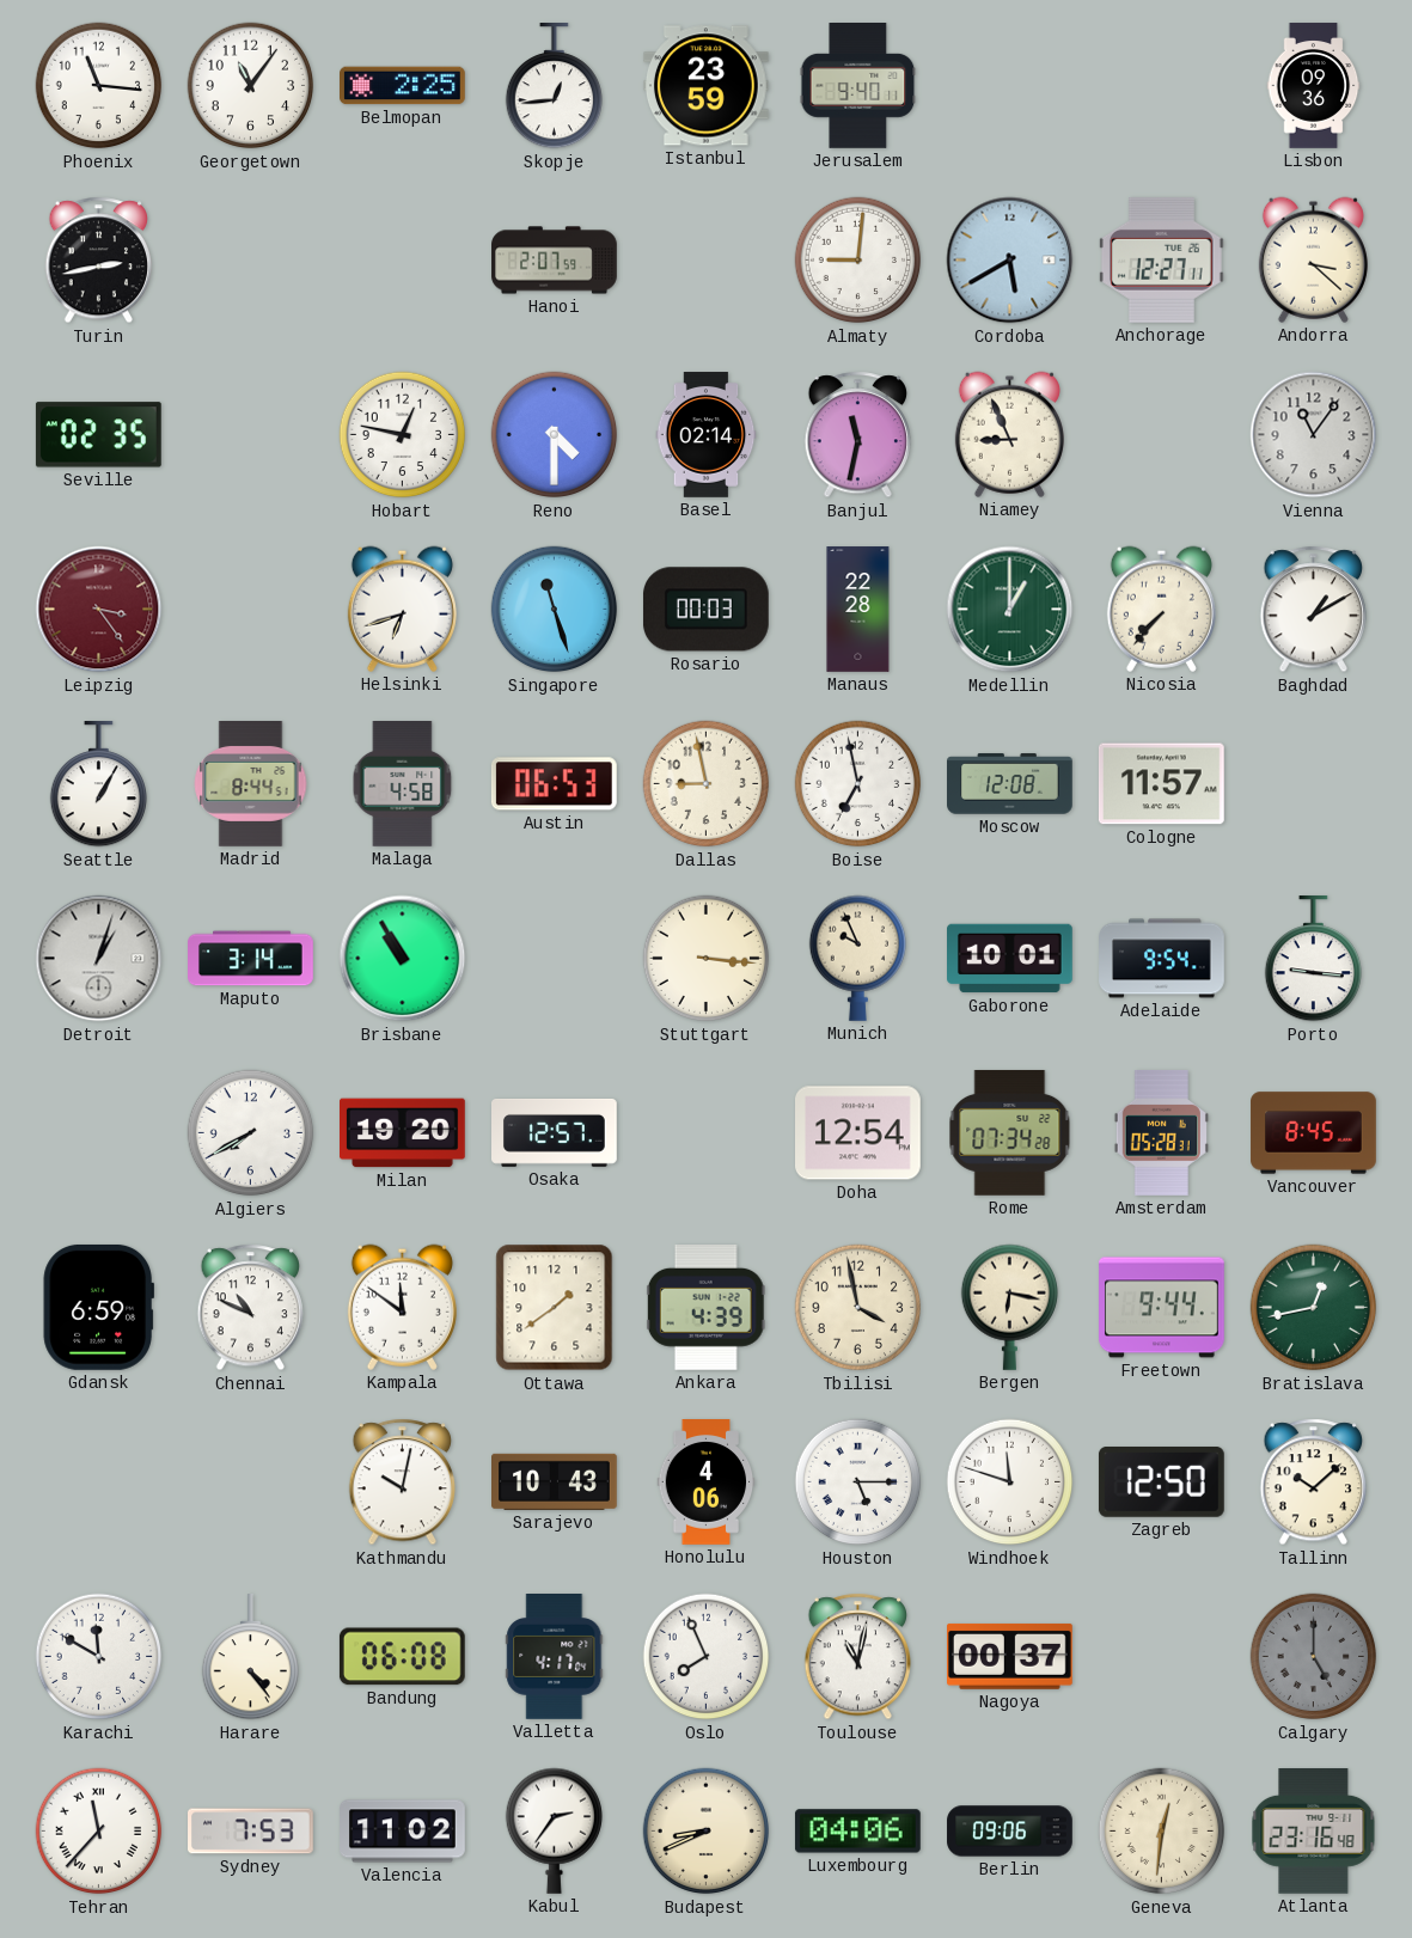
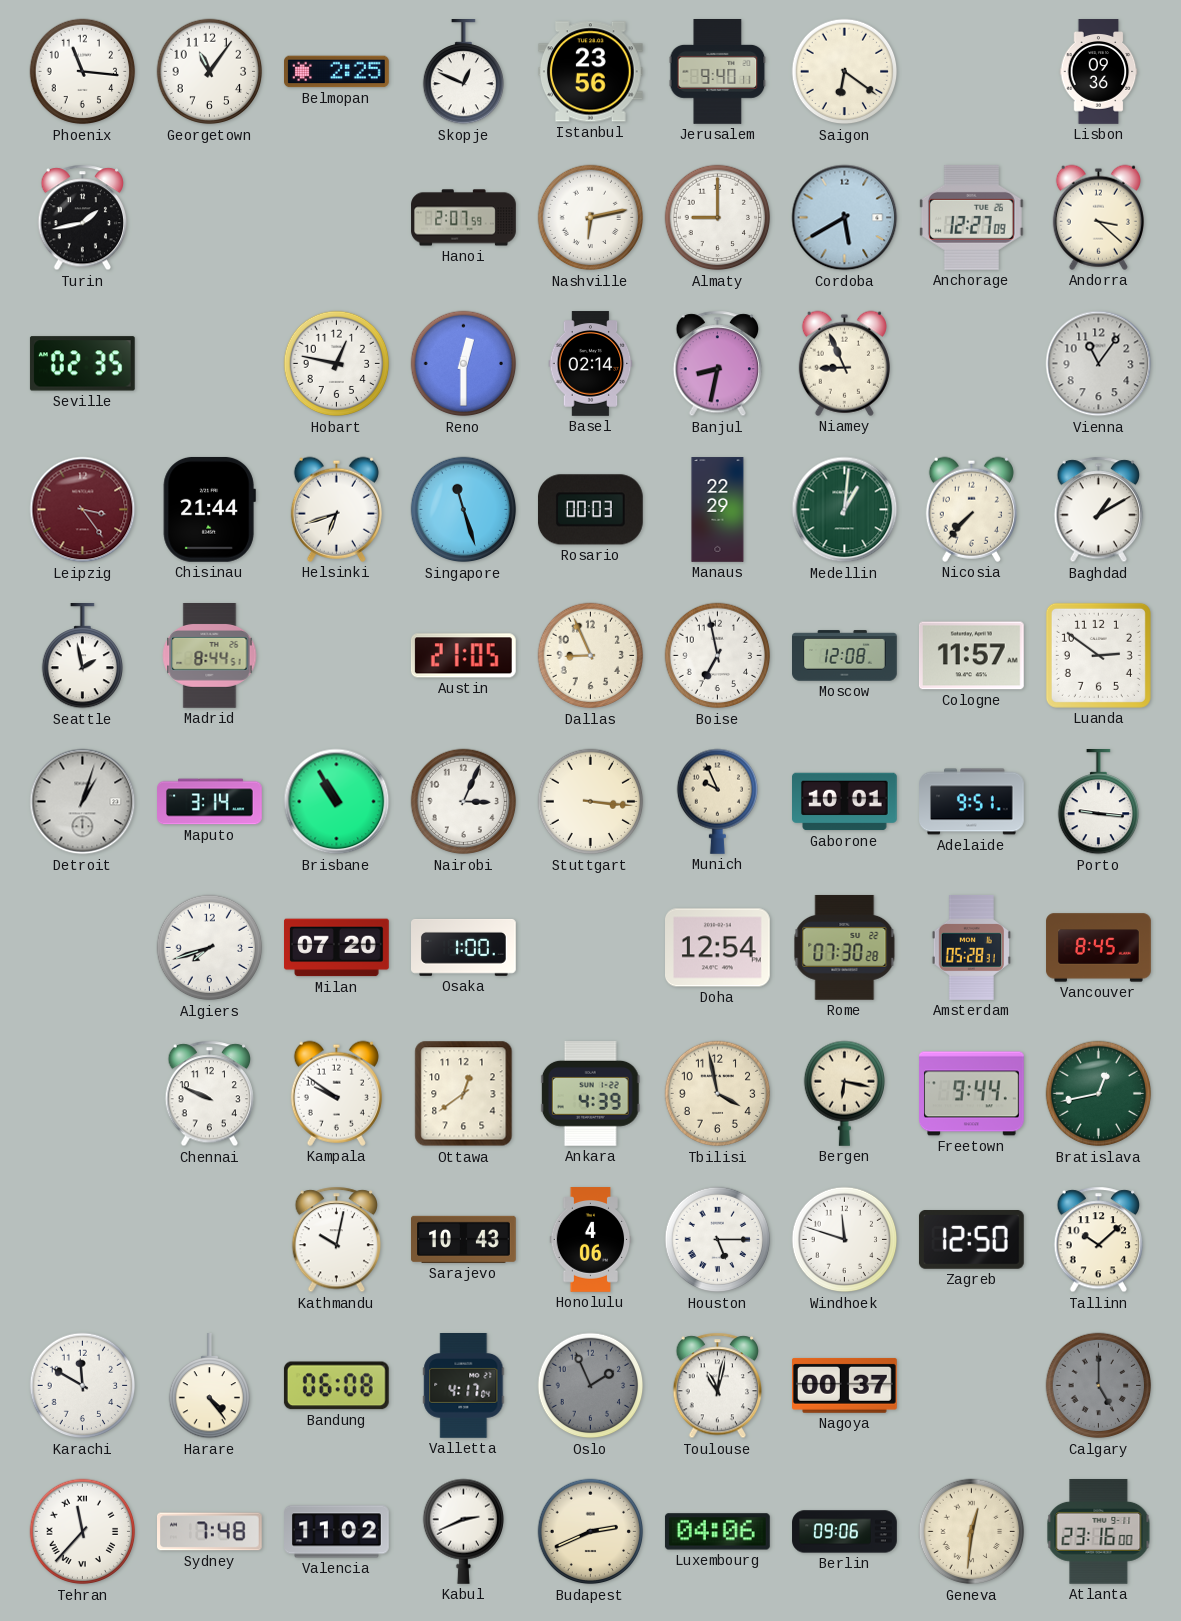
Skopje: 12:44 -> 12:49 (463, 73)
Istanbul: 23:59 -> 23:56 (590, 72)
Saigon: none -> 6:21 (845, 72)
Turin: 2:43 -> 1:43 (83, 218)
Nashville: none -> 6:13 (591, 218)
Almaty: 9:01 -> 9:00 (718, 218)
Anchorage: 12:27:11 -> 12:27:09 (971, 217)
Reno: 4:30 -> 12:30 (464, 364)
Banjul: 11:32 -> 8:32 (718, 364)
Chisinau: none -> 21:44 (209, 509)
Manaus: 22:28 -> 22:29 (718, 510)
Medellin: 1:00 -> 1:01 (845, 510)
Seattle: 1:05 -> 1:58 (82, 657)
Malaga: 4:58 -> none (403, 784)
Austin: 06:53 -> 21:05 (463, 656)
Dallas: 8:58 -> 8:56 (591, 656)
Luanda: none -> 2:51 (1098, 655)
Nairobi: none -> 3:04 (464, 802)
Adelaide: 9:54 -> 9:51 (972, 802)
Algiers: 7:40 -> 7:42 (210, 948)
Milan: 19:20 -> 07:20 (337, 948)
Osaka: 12:57 -> 1:00 (464, 947)
Rome: 07:34 -> 07:30 (845, 948)
Gdansk: 6:59 -> none (98, 1307)
Chennai: 10:49 -> 9:49 (210, 1094)
Kampala: 11:51 -> 9:51 (336, 1093)
Ottawa: 1:39 -> 12:39 (464, 1094)
Oslo: 7:56 -> 1:56 (591, 1386)
Oslo dial: white -> grey (591, 1386)
Sydney: 7:53 -> 7:48 (210, 1532)
Kabul: 2:36 -> 2:41 (463, 1531)
Budapest: 8:41 -> 2:41 (591, 1532)
Atlanta: 23:16:48 -> 23:16:00 (1099, 1532)
